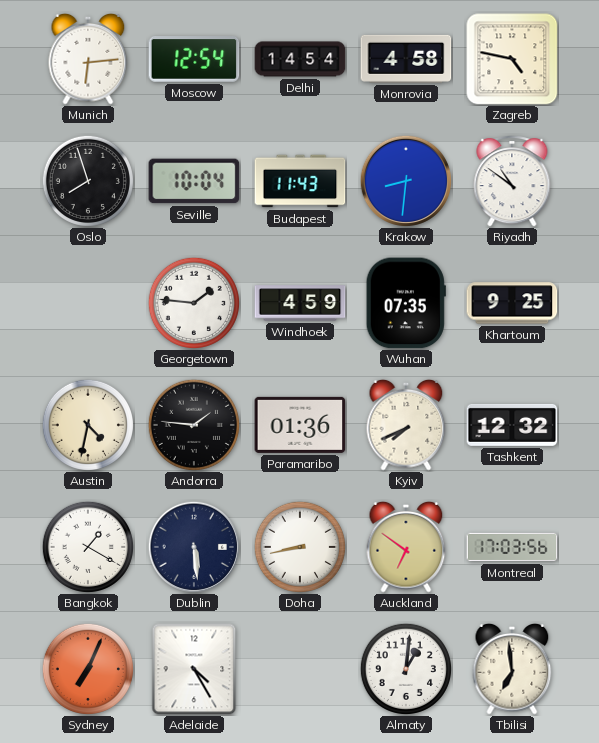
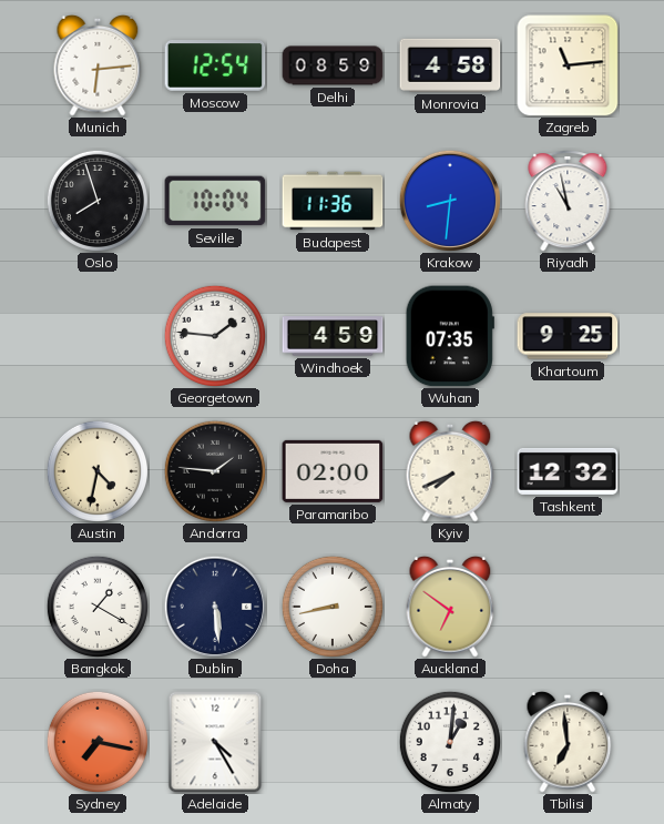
Delhi: 14:54 -> 08:59 (333, 65)
Zagreb: 4:47 -> 11:14 (568, 65)
Budapest: 11:43 -> 11:36 (333, 201)
Riyadh: 10:51 -> 10:58 (568, 201)
Paramaribo: 01:36 -> 02:00 (333, 471)
Montreal: 17:03 -> none (512, 547)
Sydney: 7:04 -> 7:17 (98, 742)
